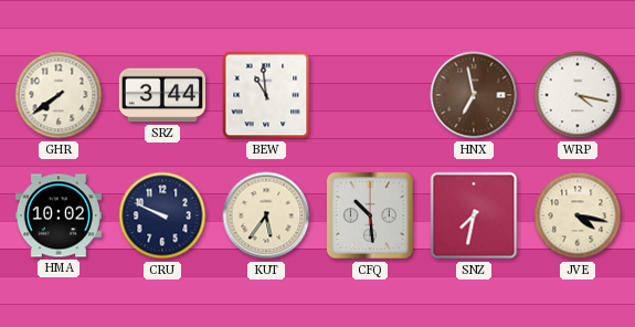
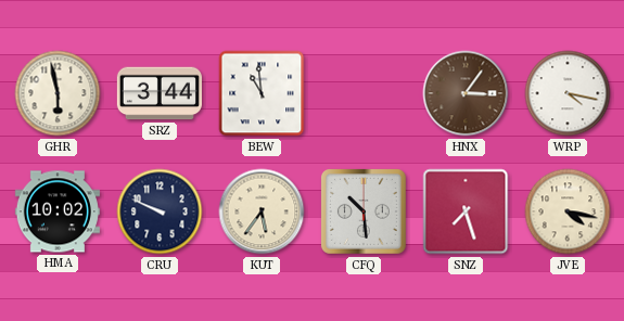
GHR: 7:39 -> 5:58 (58, 93)
HNX: 6:58 -> 3:06 (466, 93)
SNZ: 7:32 -> 7:27 (466, 211)
